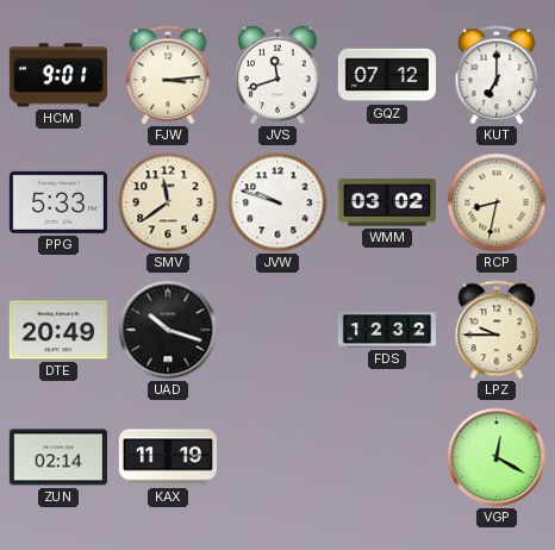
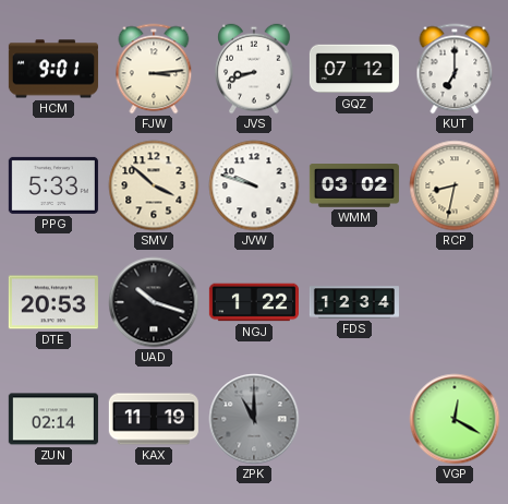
JVS: 11:42 -> 8:42 (254, 69)
SMV: 11:39 -> 3:52 (154, 185)
DTE: 20:49 -> 20:53 (53, 302)
NGJ: none -> 1:22 (254, 302)
FDS: 12:32 -> 12:34 (354, 302)
LPZ: 9:45 -> none (497, 330)
ZPK: none -> 11:00 (254, 419)
